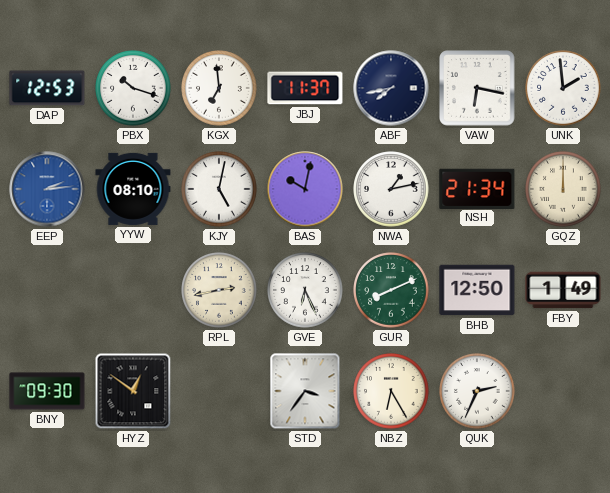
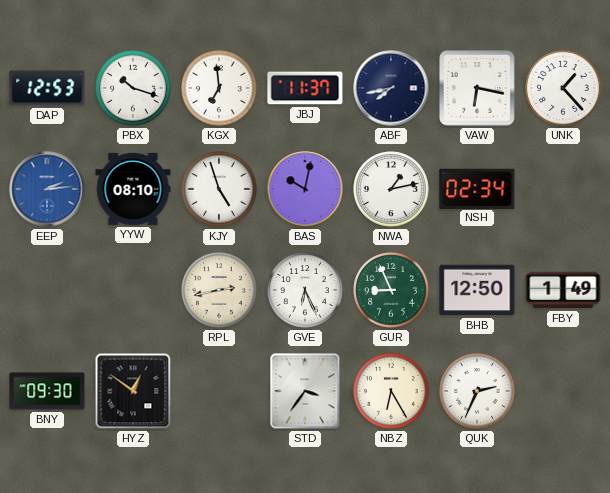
UNK: 1:59 -> 1:23 (563, 88)
KJY: 5:02 -> 4:57 (219, 189)
NSH: 21:34 -> 02:34 (477, 188)
GQZ: 12:00 -> none (563, 189)
GUR: 8:11 -> 8:56 (391, 290)
